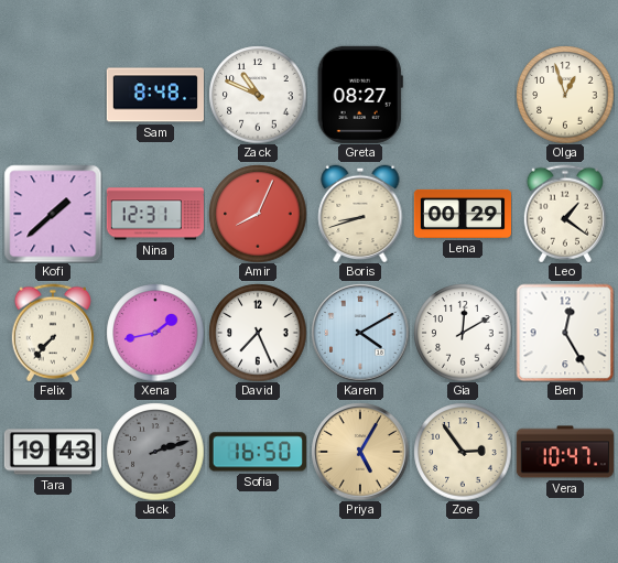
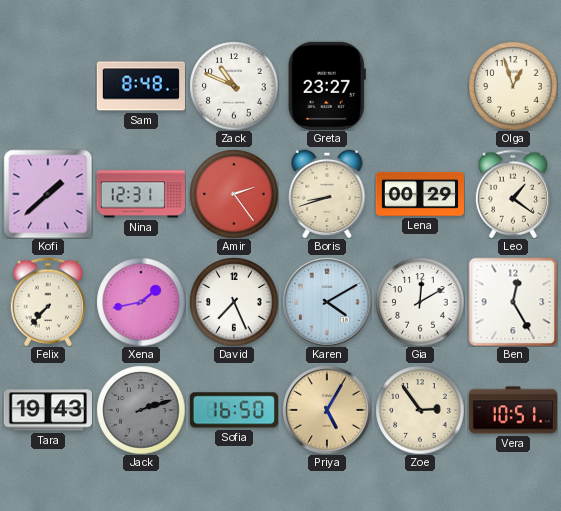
Greta: 08:27 -> 23:27 (327, 86)
Amir: 8:04 -> 2:24 (234, 194)
Vera: 10:47 -> 10:51 (512, 410)
